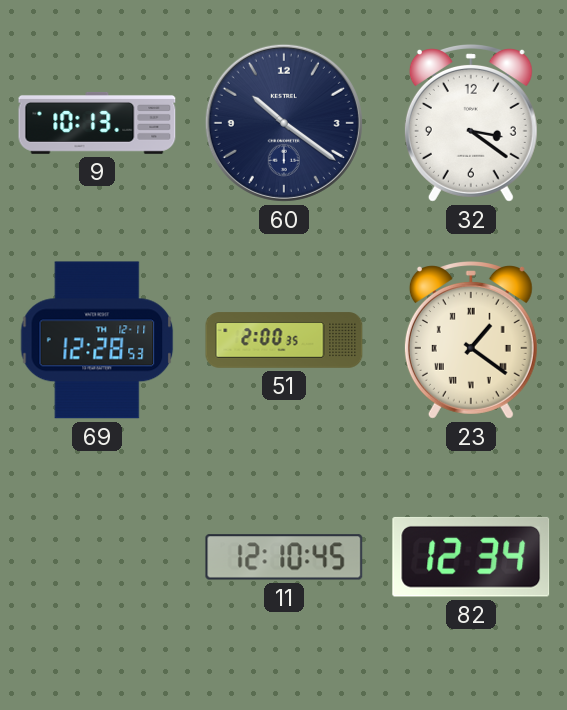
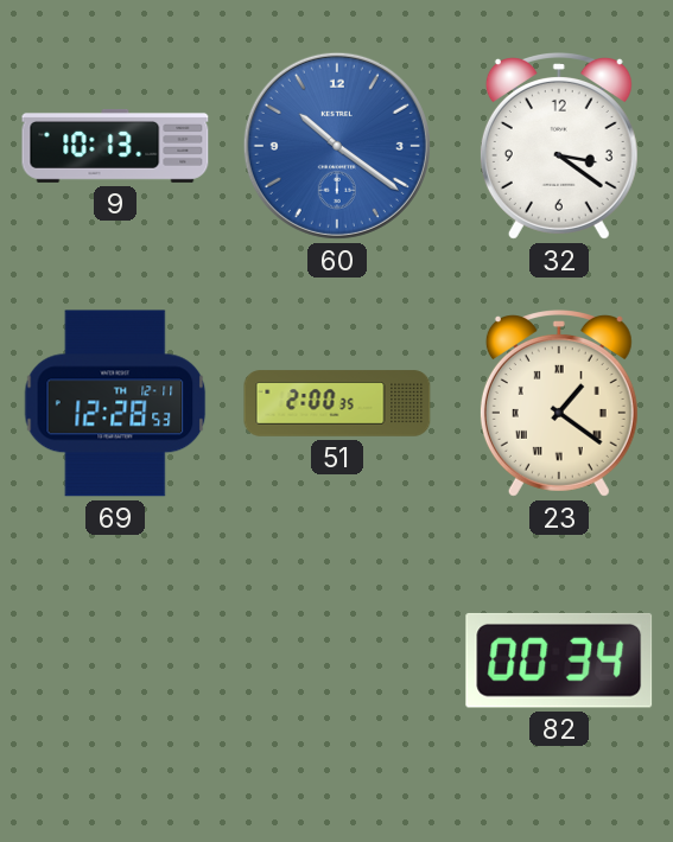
60 dial: navy -> blue (337, 146)
11: 12:10 -> none (284, 557)
82: 12:34 -> 00:34 (559, 661)
